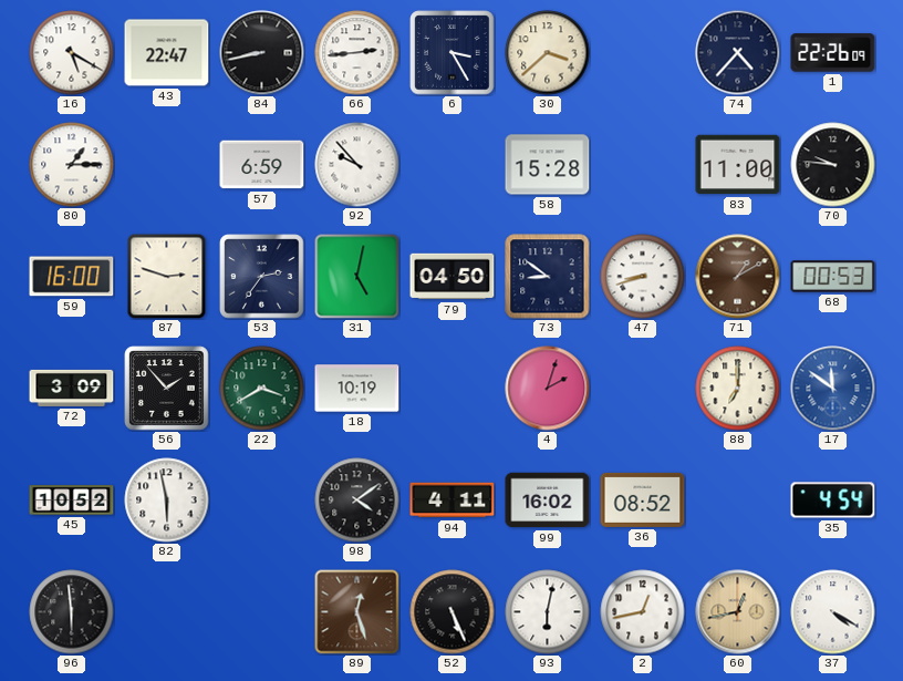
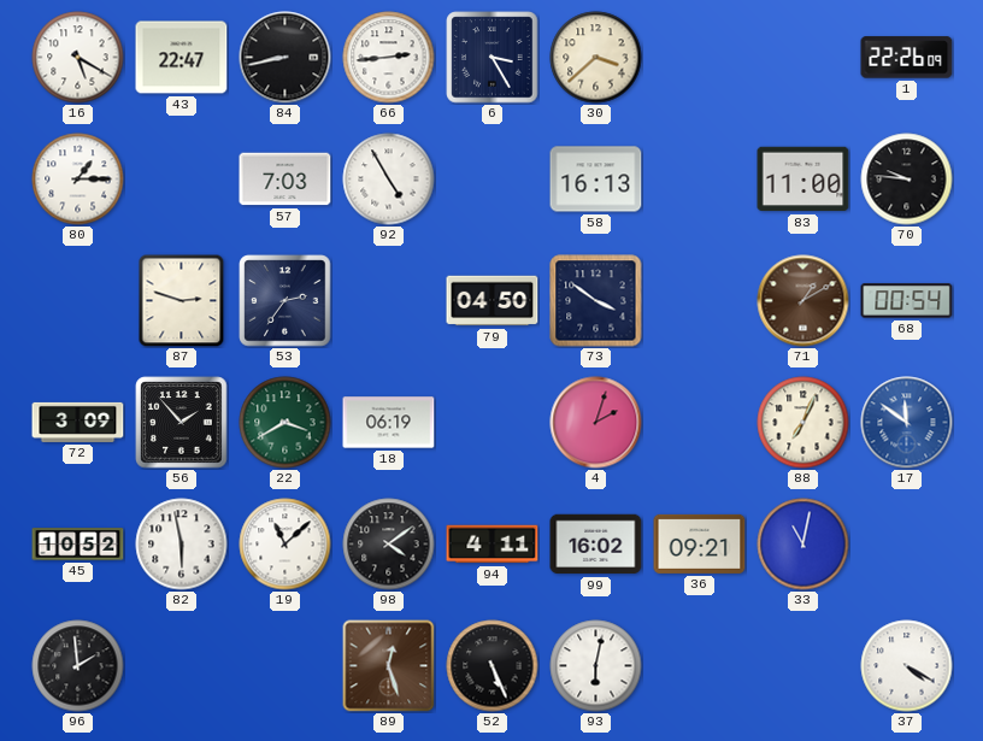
74: 4:37 -> none (738, 53)
57: 6:59 -> 7:03 (286, 180)
92: 9:53 -> 4:55 (389, 180)
58: 15:28 -> 16:13 (596, 180)
59: 16:00 -> none (72, 277)
31: 5:02 -> none (357, 277)
73: 8:51 -> 3:51 (596, 301)
47: 8:42 -> none (643, 277)
68: 00:53 -> 00:54 (907, 301)
18: 10:19 -> 06:19 (389, 423)
88: 7:00 -> 7:04 (804, 423)
19: none -> 11:08 (286, 545)
36: 08:52 -> 09:21 (700, 543)
33: none -> 11:02 (804, 545)
35: 4:54 -> none (833, 501)
96: 5:59 -> 1:59 (78, 666)
2: 12:43 -> none (643, 612)
60: 12:43 -> none (738, 612)
